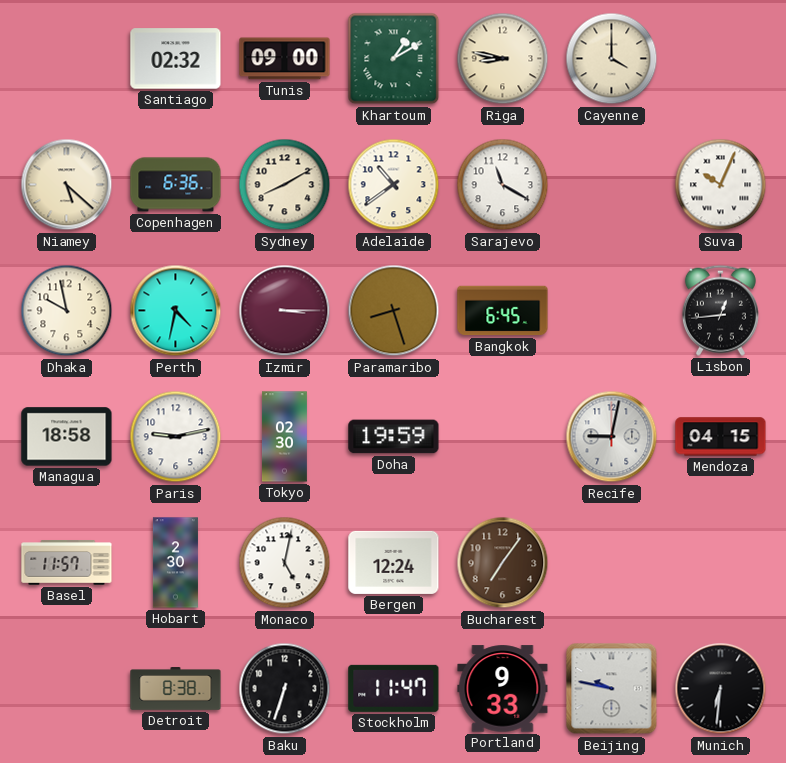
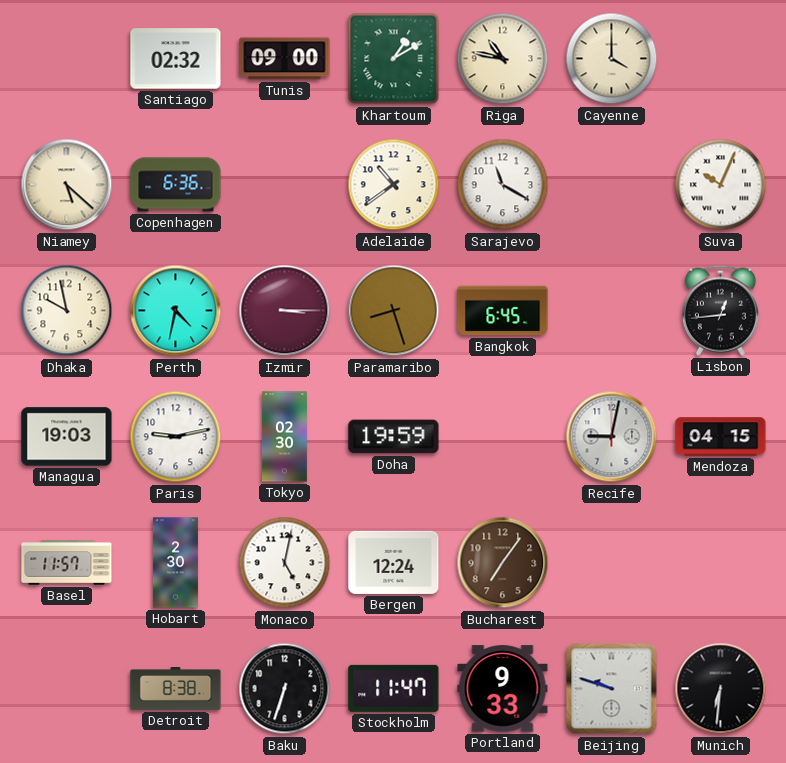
Riga: 8:47 -> 10:47 (503, 59)
Sydney: 8:10 -> none (285, 185)
Managua: 18:58 -> 19:03 (67, 437)
Beijing: 9:47 -> 9:48 (612, 689)
